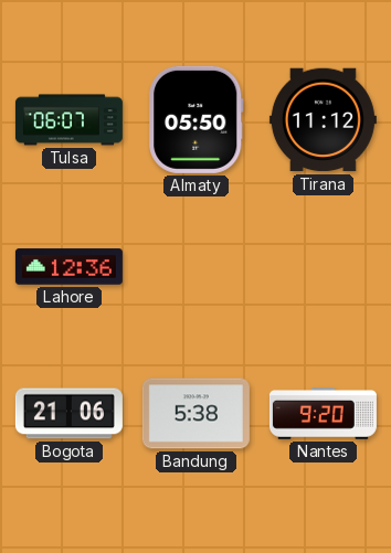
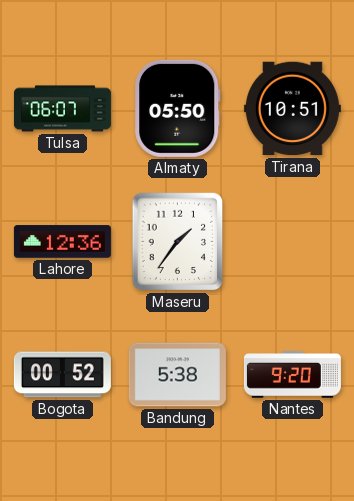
Tirana: 11:12 -> 10:51 (292, 109)
Maseru: none -> 1:36 (178, 242)
Bogota: 21:06 -> 00:52 (62, 375)
